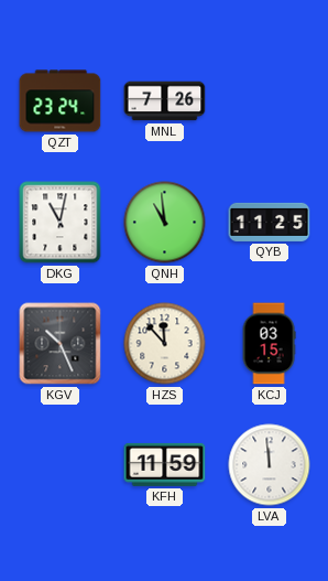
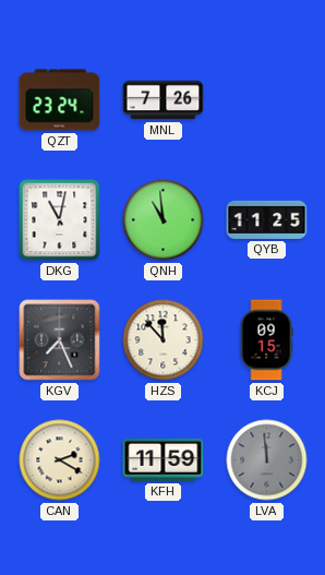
KGV: 10:26 -> 7:26 (60, 340)
KCJ: 03:15 -> 09:15 (266, 340)
CAN: none -> 2:20 (60, 460)
LVA dial: white -> grey (267, 460)
